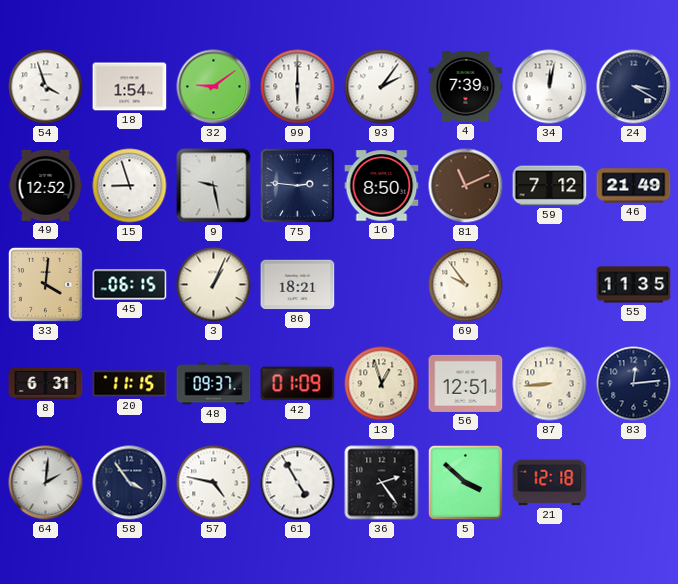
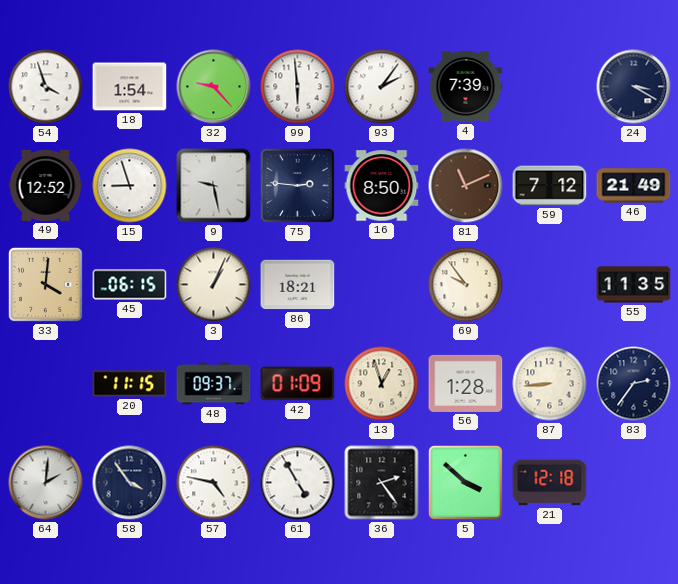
32: 9:09 -> 9:23 (214, 87)
99: 6:00 -> 5:59 (298, 87)
34: 12:02 -> none (550, 87)
8: 6:31 -> none (46, 383)
56: 12:51 -> 1:28 (466, 383)
83: 12:14 -> 2:36 (634, 384)
